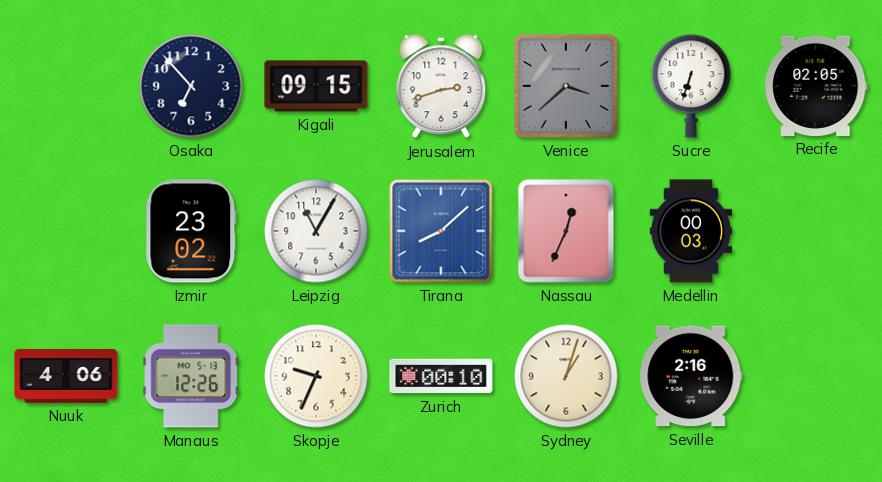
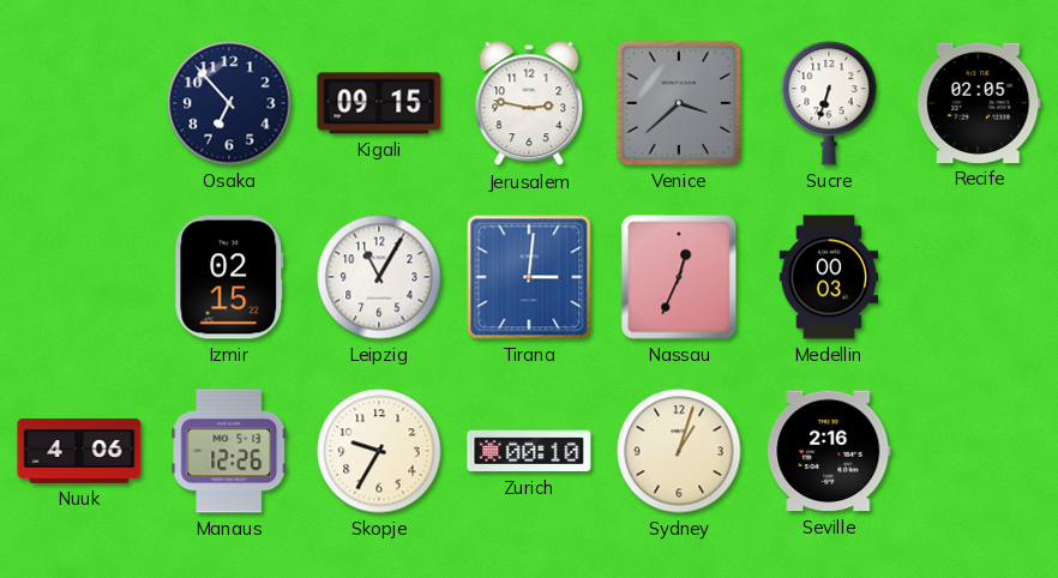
Jerusalem: 2:42 -> 2:47 (529, 104)
Izmir: 23:02 -> 02:15 (229, 277)
Tirana: 8:08 -> 3:01 (529, 277)
Skopje: 9:34 -> 9:35 (379, 451)
